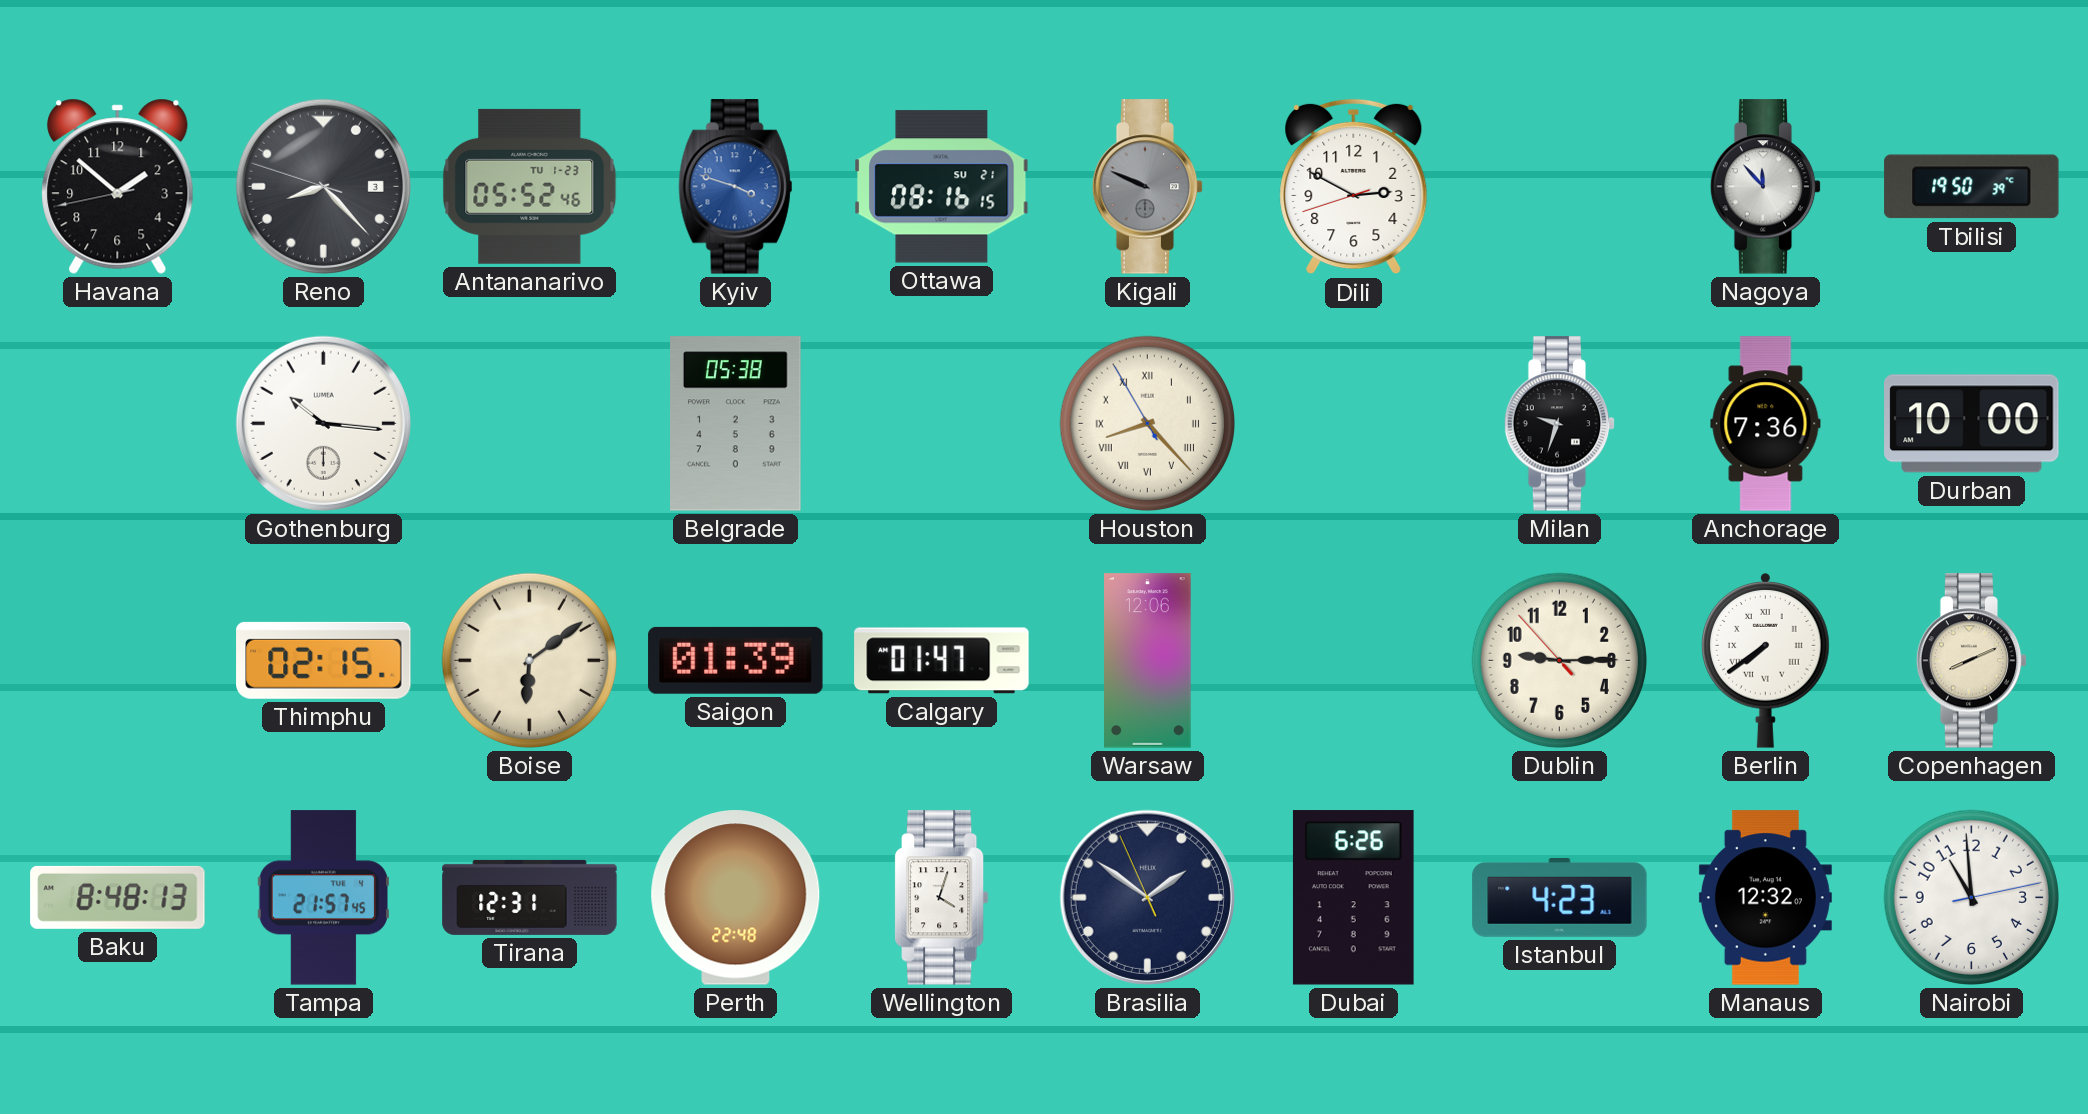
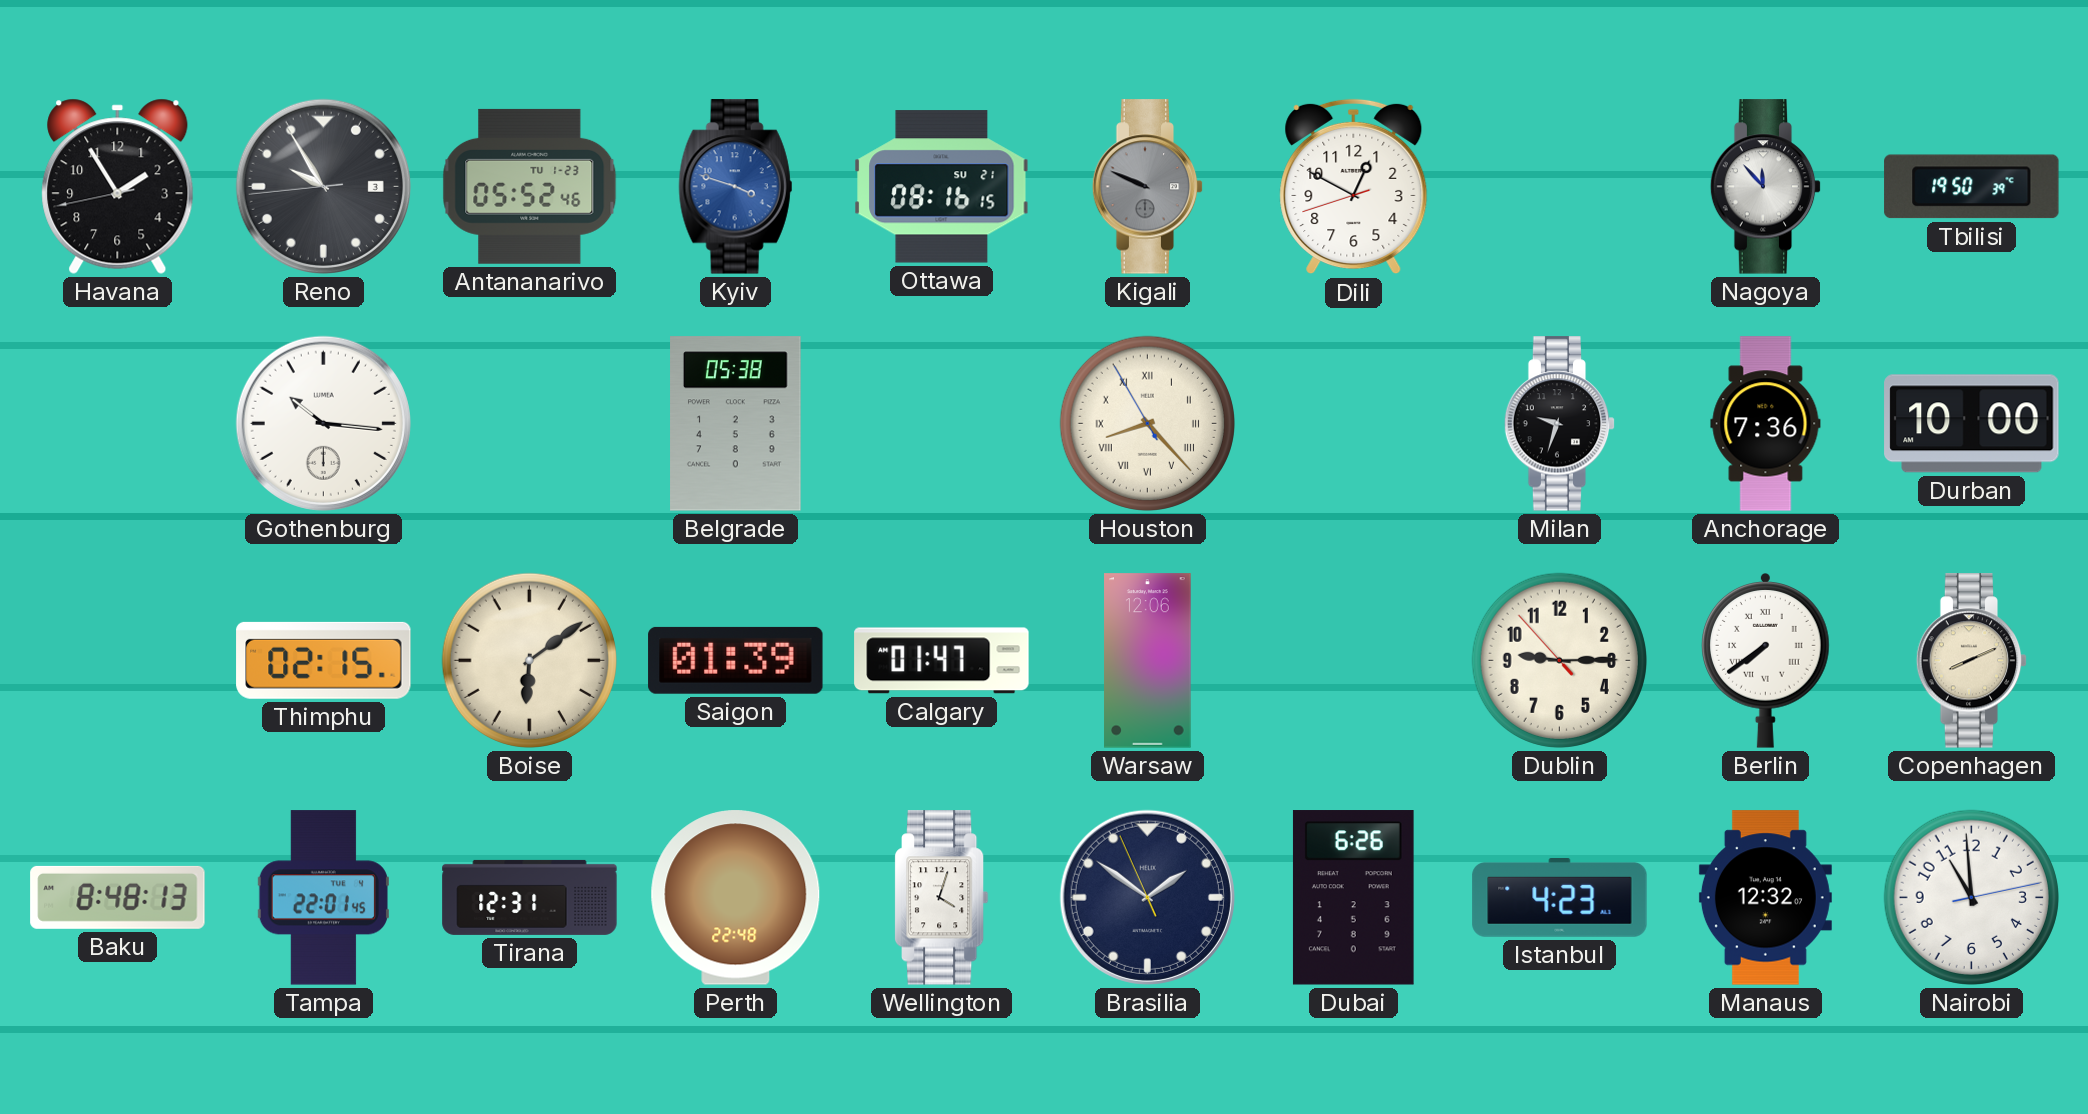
Havana: 1:51 -> 1:54 (118, 186)
Reno: 8:22 -> 9:54 (323, 186)
Dili: 2:49 -> 12:49 (1354, 187)
Tampa: 21:57 -> 22:01 (323, 898)
